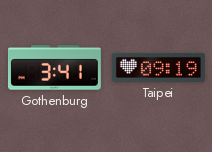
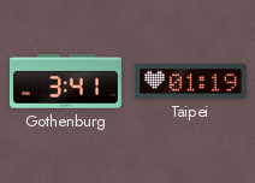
Taipei: 09:19 -> 01:19 (190, 82)
